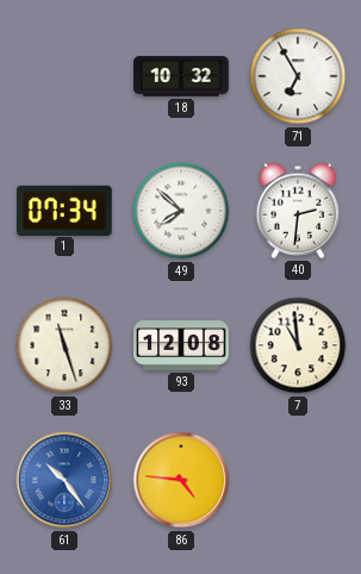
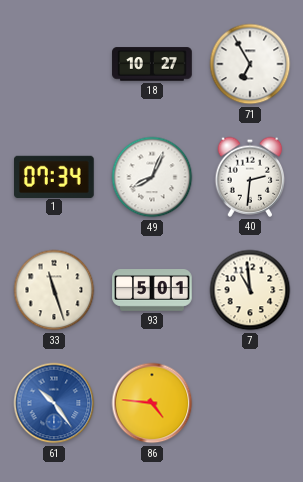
18: 10:32 -> 10:27 (152, 64)
49: 7:52 -> 8:04 (152, 177)
93: 12:08 -> 5:01 (152, 290)
